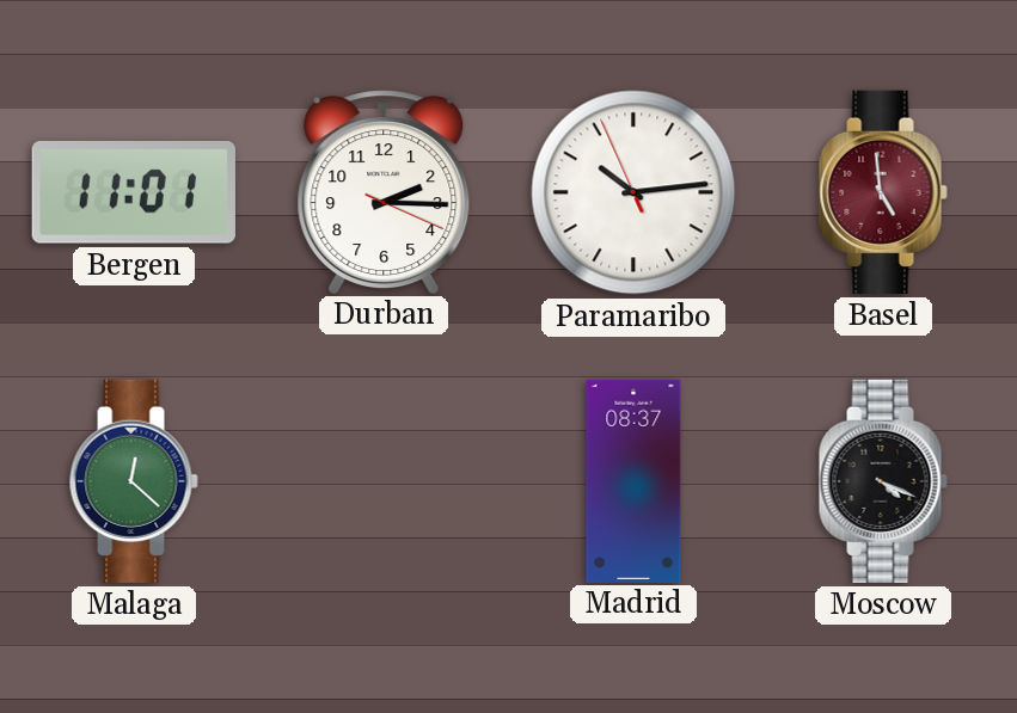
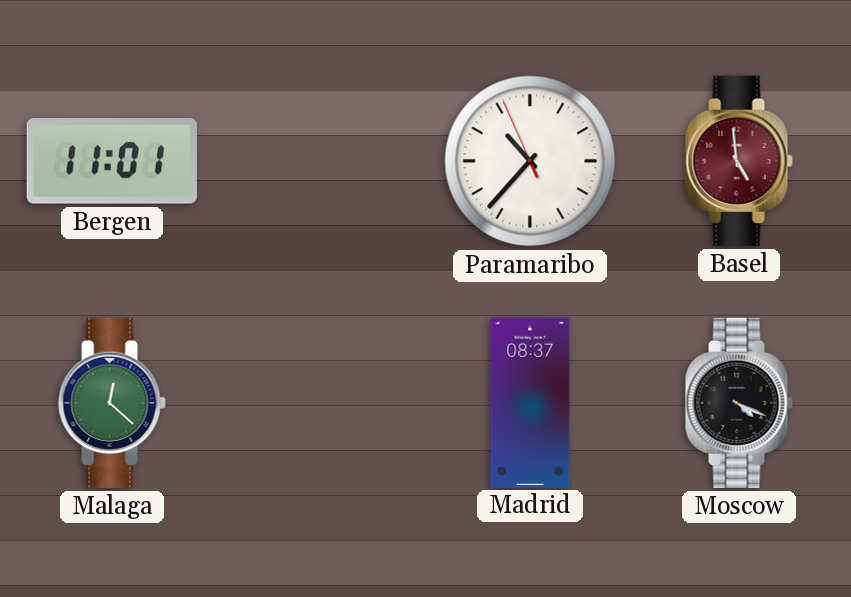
Durban: 2:15 -> none (384, 191)
Paramaribo: 10:13 -> 10:36 (530, 161)
